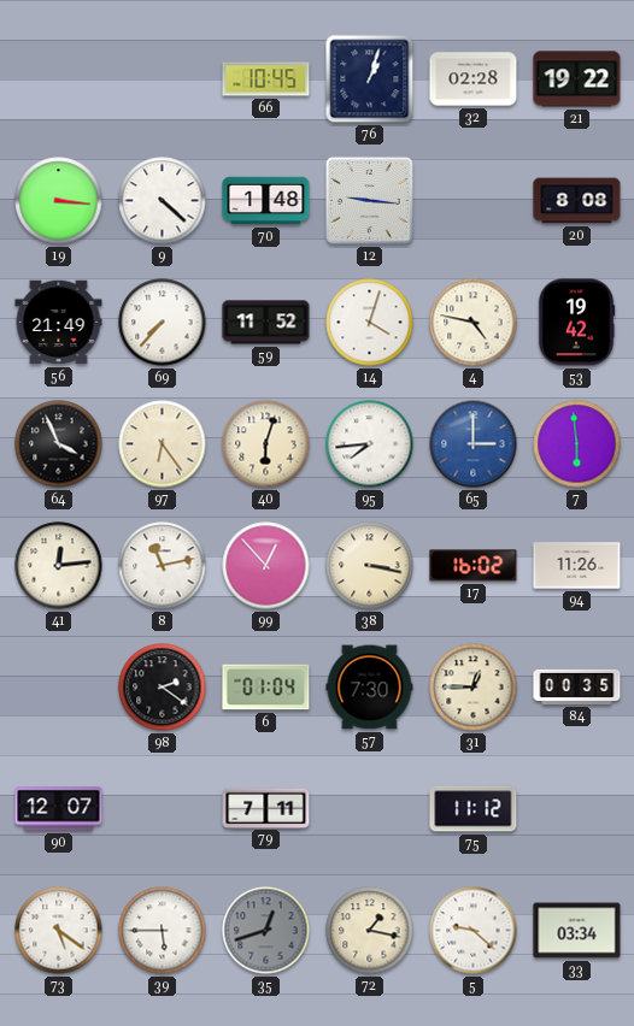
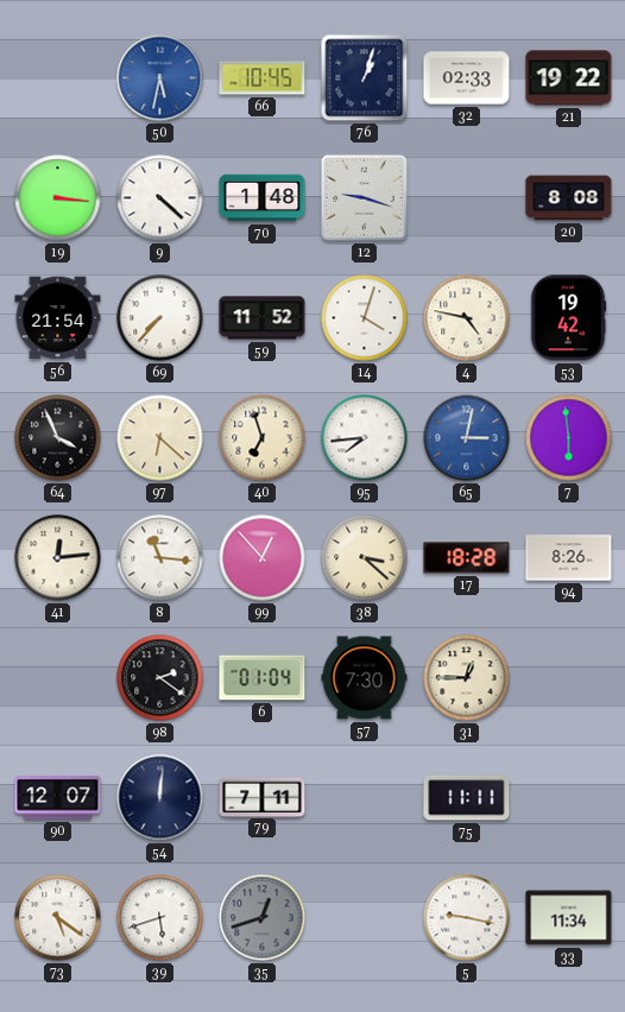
50: none -> 5:32 (160, 78)
32: 02:28 -> 02:33 (467, 78)
12: 9:16 -> 9:18 (365, 198)
56: 21:49 -> 21:54 (58, 318)
97: 6:24 -> 6:22 (160, 438)
40: 6:03 -> 6:57 (263, 438)
65: 3:00 -> 3:02 (467, 438)
8: 11:13 -> 11:16 (160, 558)
38: 3:17 -> 3:22 (365, 558)
17: 16:02 -> 18:28 (467, 558)
94: 11:26 -> 8:26 (569, 558)
84: 00:35 -> none (577, 686)
54: none -> 12:01 (160, 798)
75: 11:12 -> 11:11 (467, 798)
39: 5:45 -> 5:42 (160, 918)
72: 1:17 -> none (370, 931)
5: 9:22 -> 9:17 (467, 918)
33: 03:34 -> 11:34 (569, 918)
